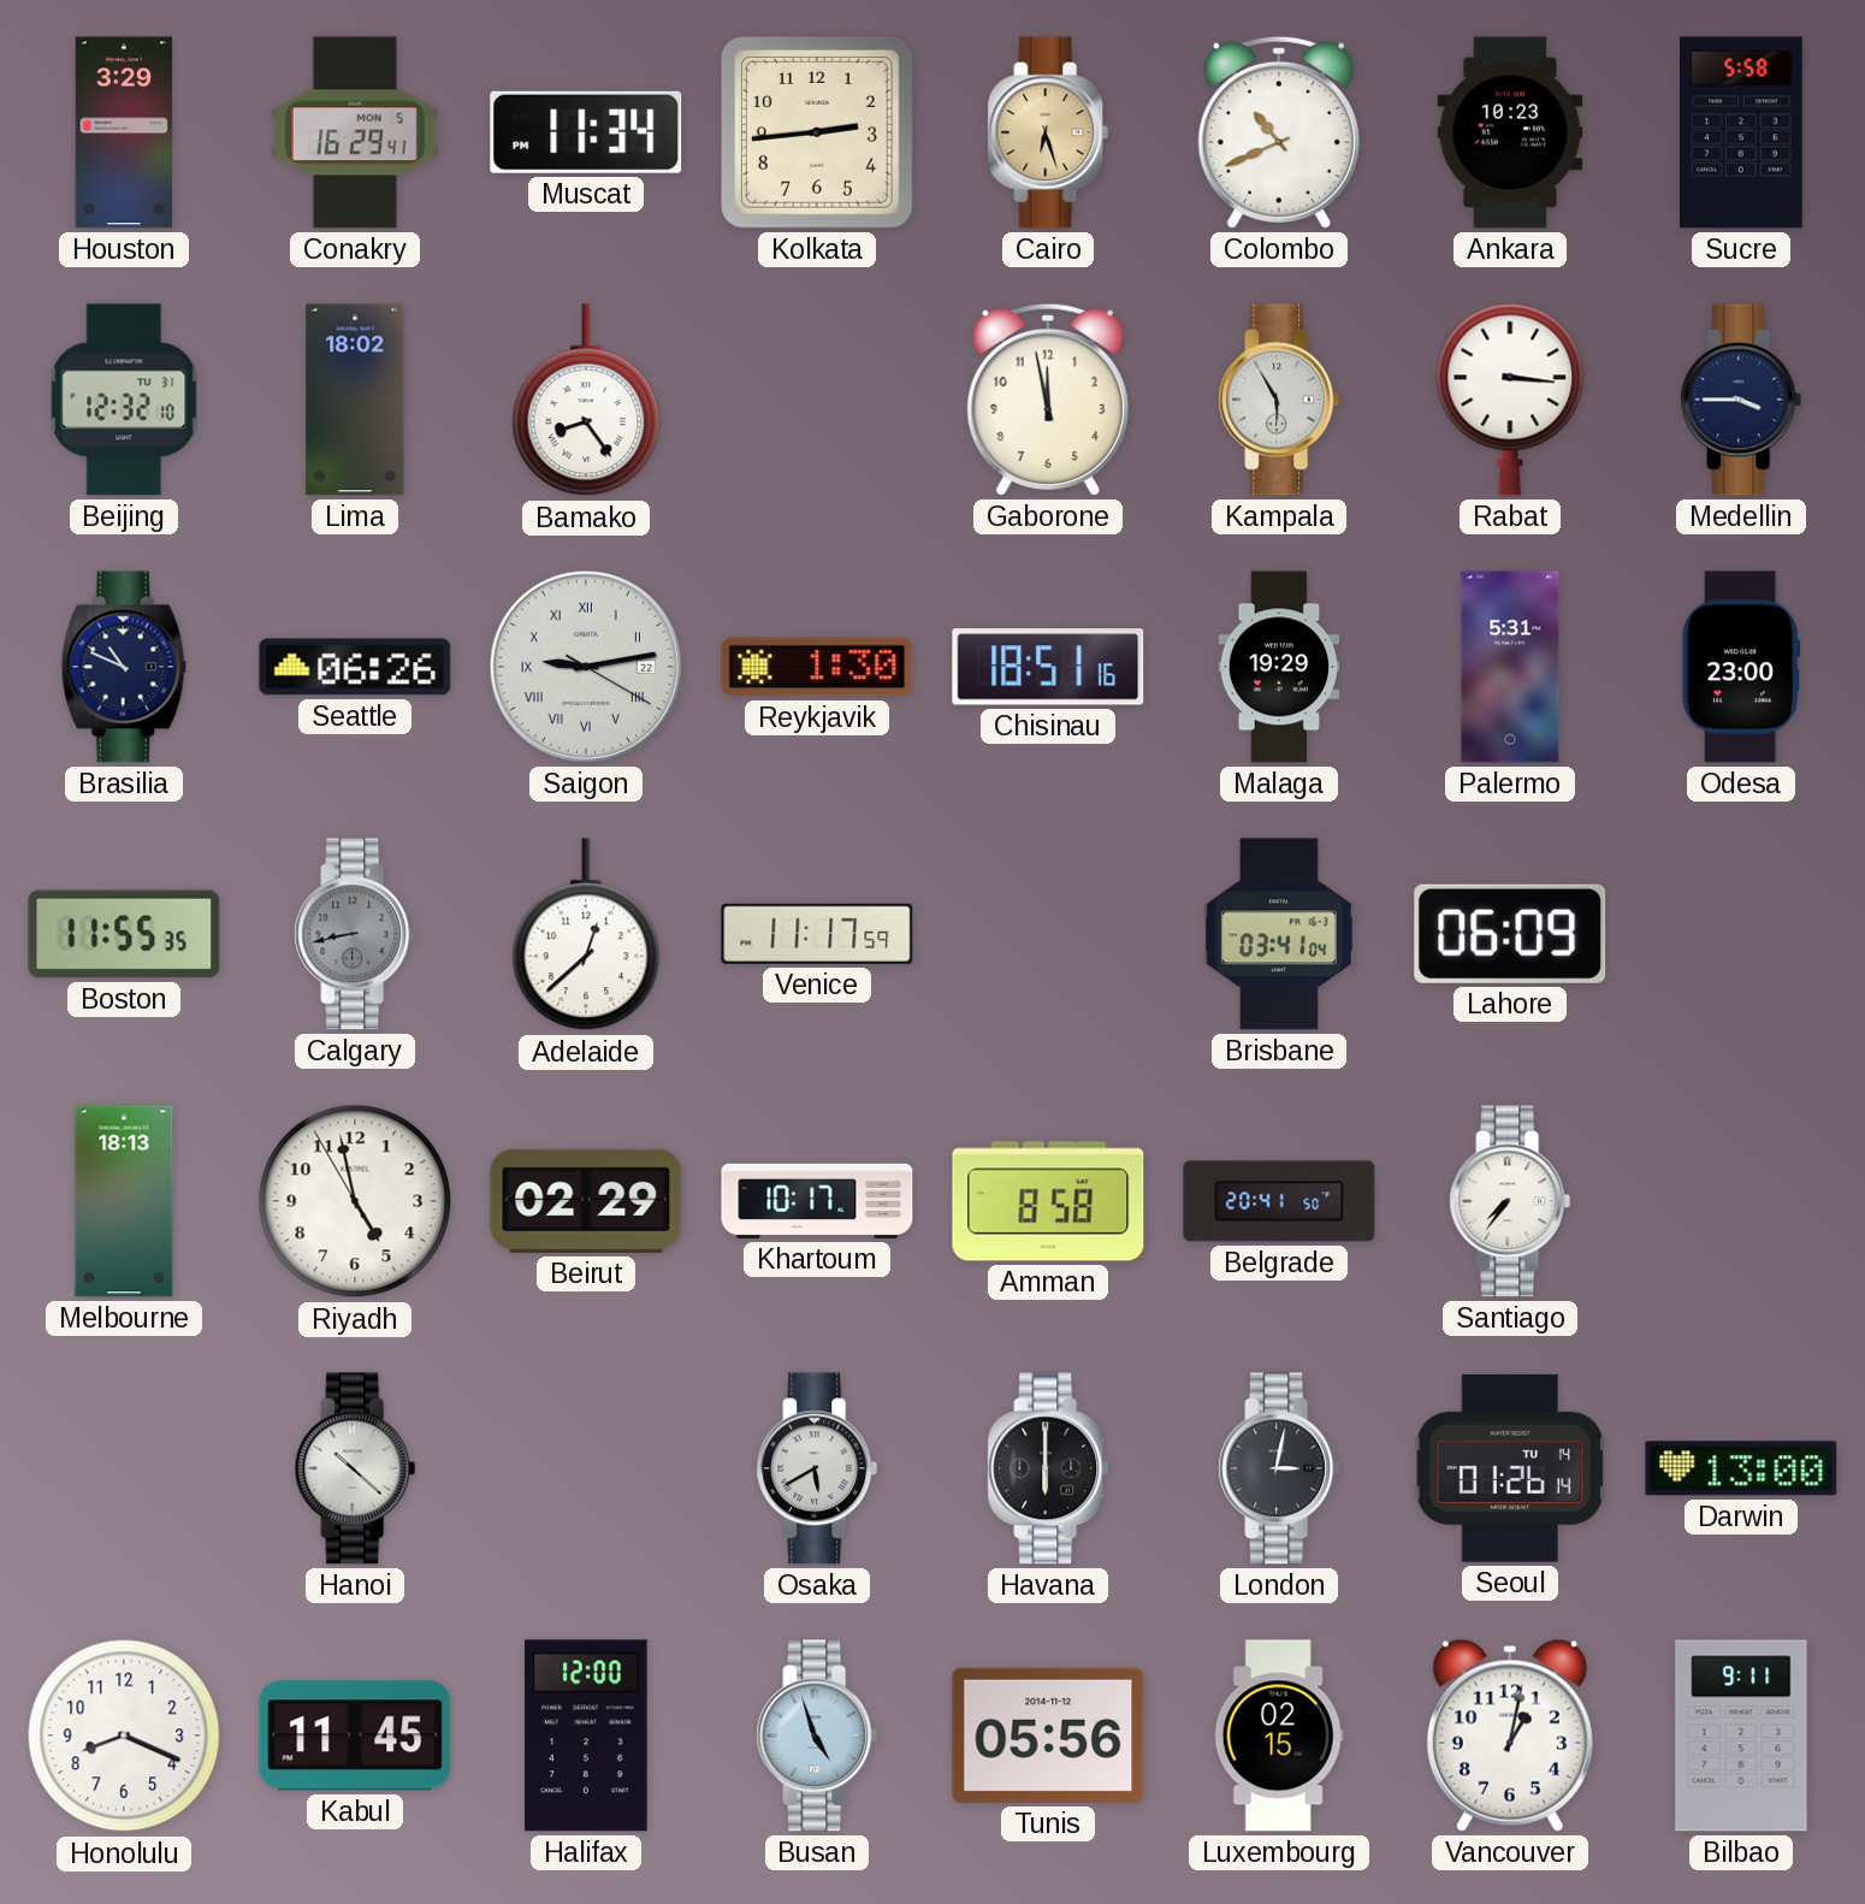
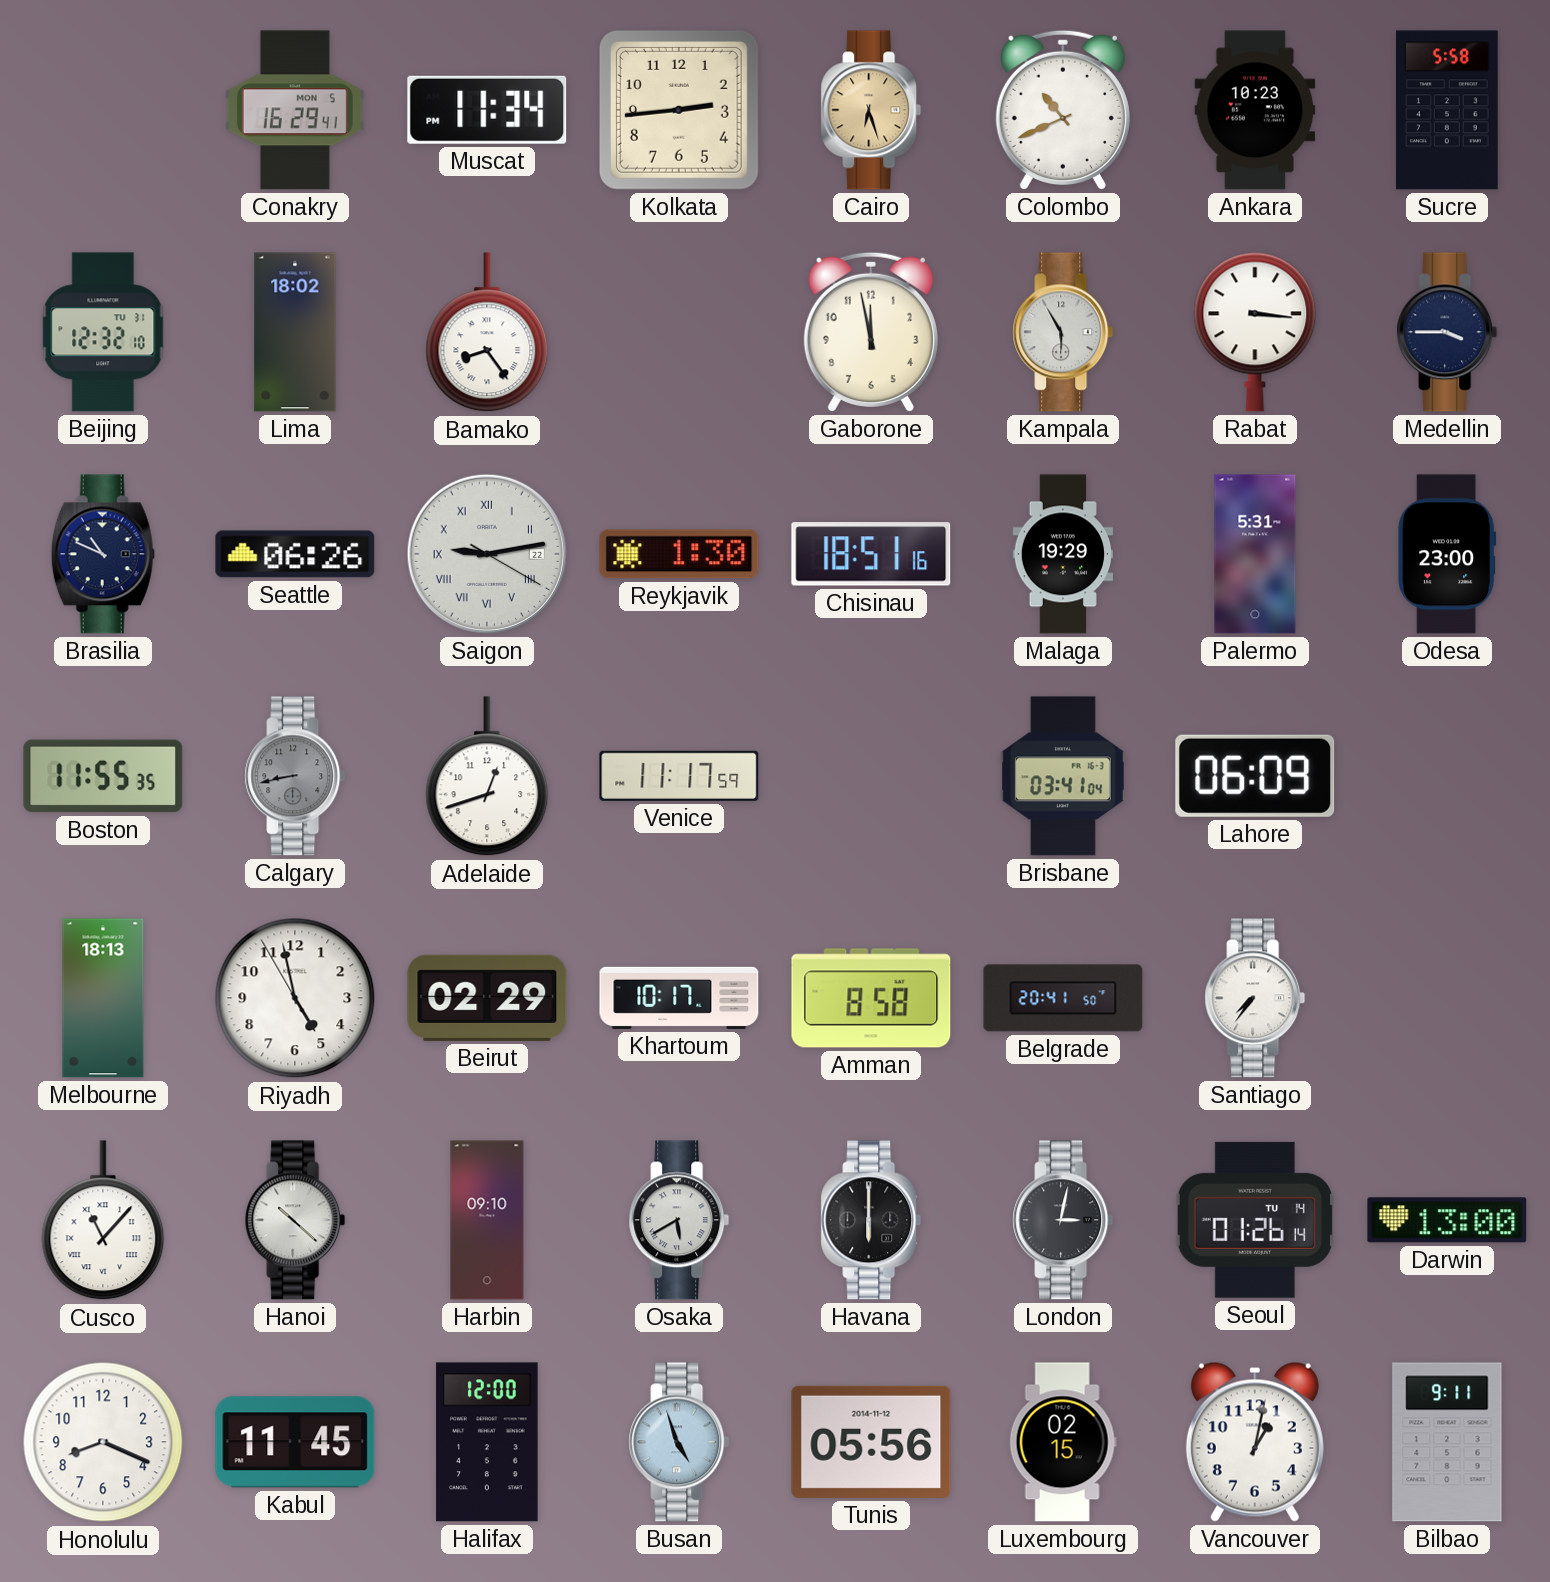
Houston: 3:29 -> none (124, 132)
Adelaide: 12:38 -> 12:42 (487, 777)
Cusco: none -> 11:07 (103, 1221)
Harbin: none -> 09:10 (487, 1220)
